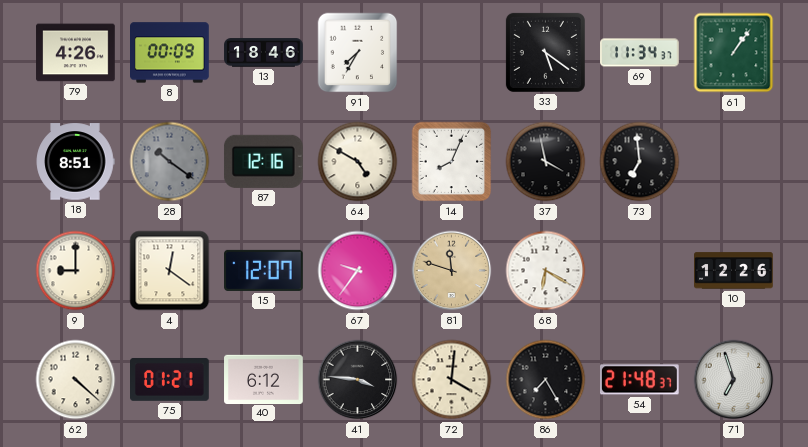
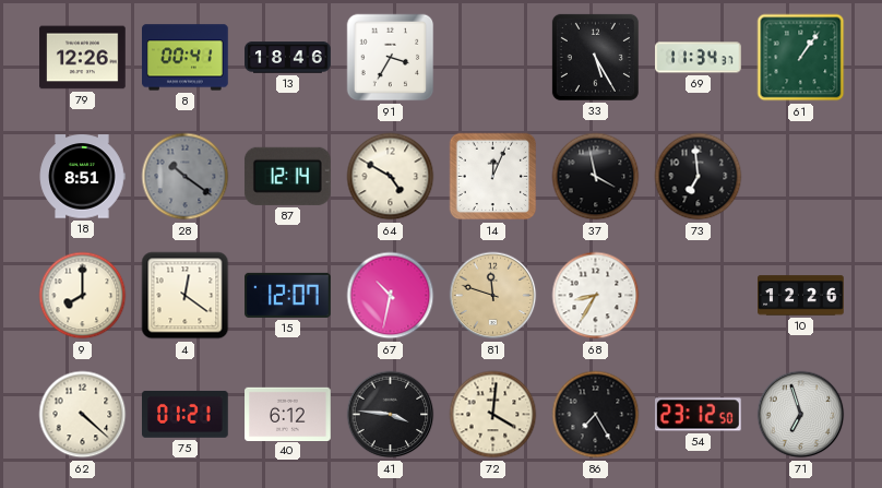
79: 4:26 -> 12:26 (83, 58)
8: 00:09 -> 00:41 (186, 58)
91: 7:35 -> 3:35 (391, 58)
33: 5:21 -> 5:25 (595, 57)
87: 12:16 -> 12:14 (287, 176)
14: 8:04 -> 12:04 (493, 177)
9: 9:00 -> 8:00 (83, 296)
67: 9:36 -> 10:32 (391, 296)
68: 6:20 -> 8:35 (596, 296)
54: 21:48 -> 23:12 (699, 415)
